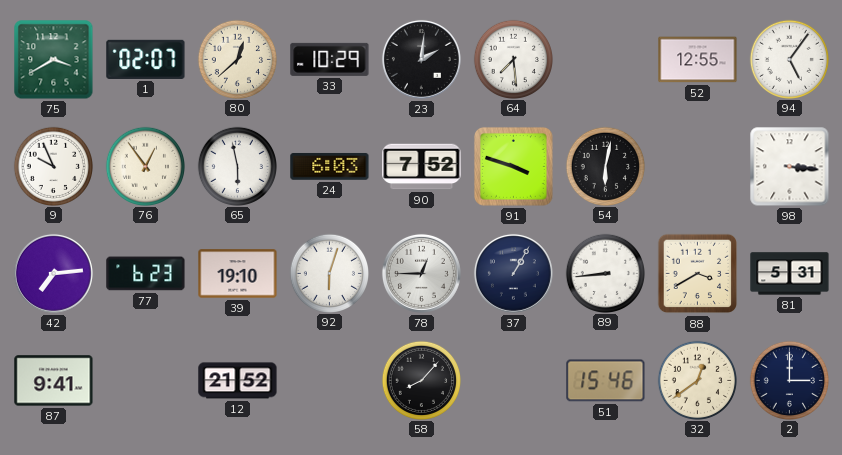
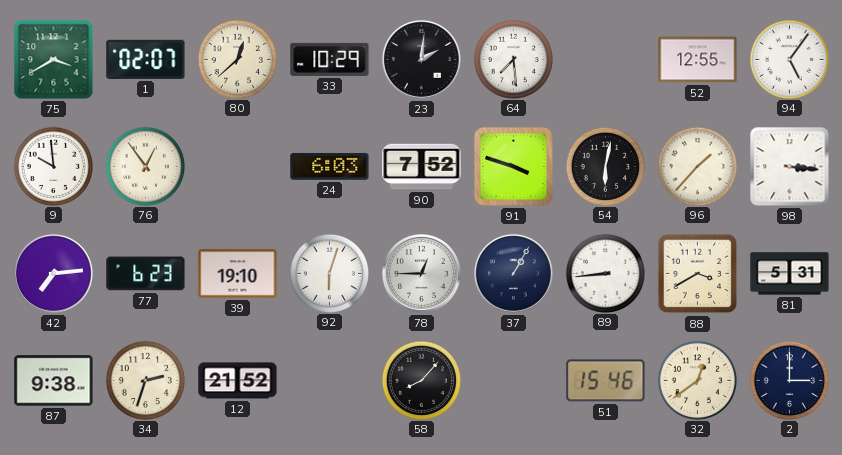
9: 9:56 -> 9:59 (53, 166)
65: 5:58 -> none (237, 166)
96: none -> 1:37 (697, 166)
87: 9:41 -> 9:38 (54, 381)
34: none -> 2:33 (145, 380)
